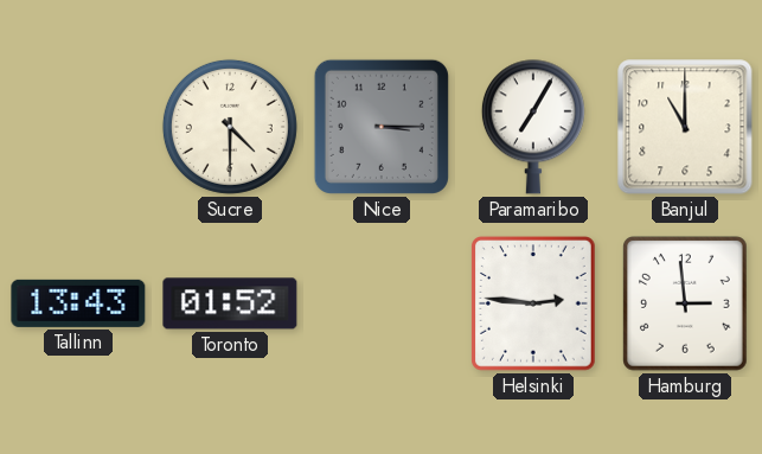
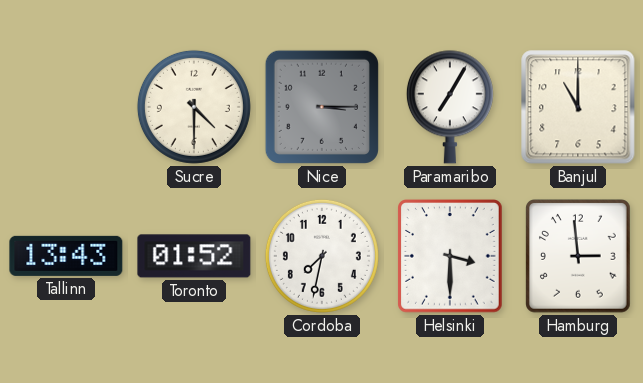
Cordoba: none -> 7:32 (322, 256)
Helsinki: 2:46 -> 3:30 (451, 257)
